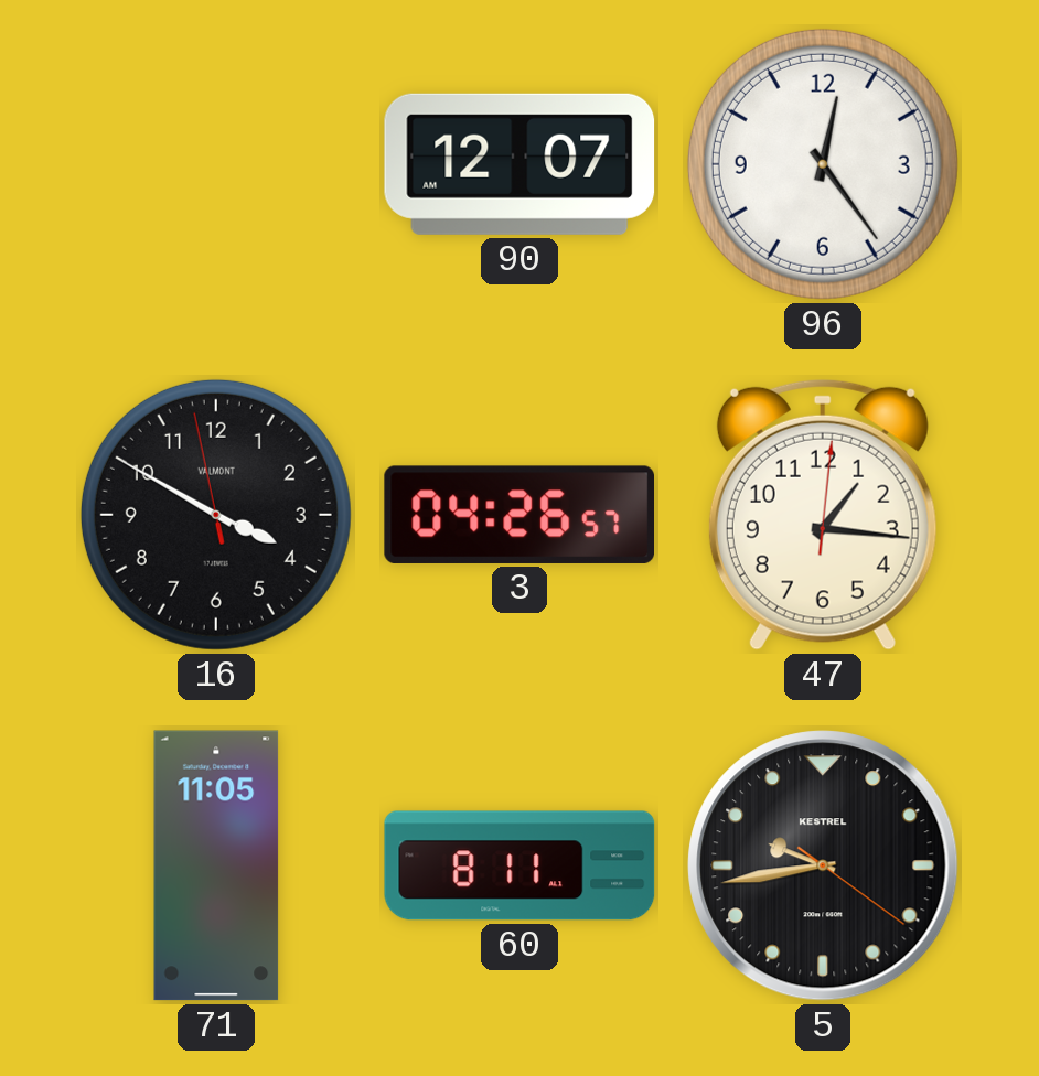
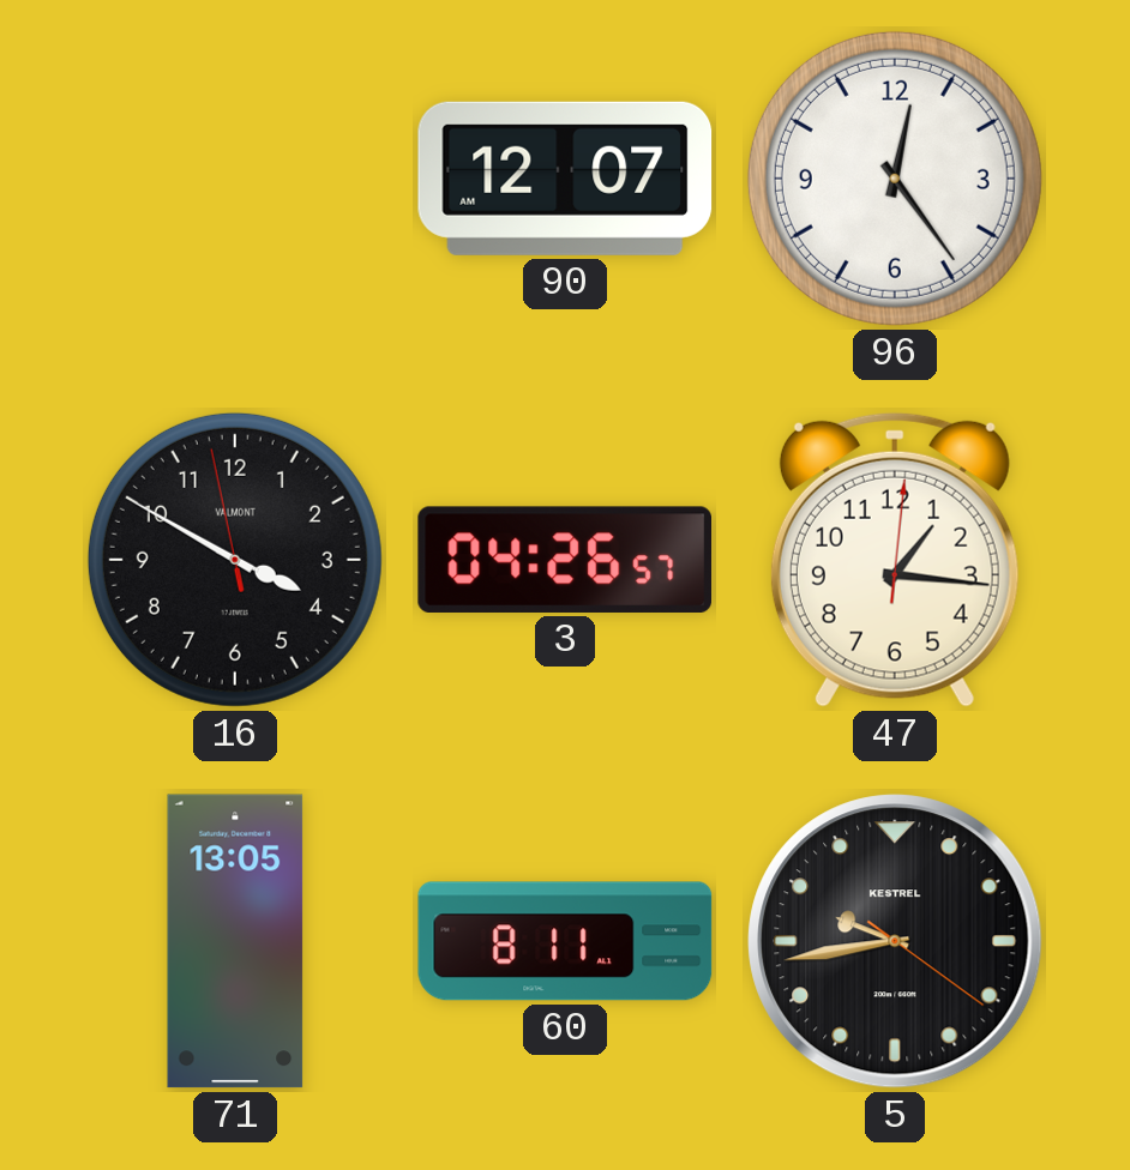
71: 11:05 -> 13:05 (235, 941)
